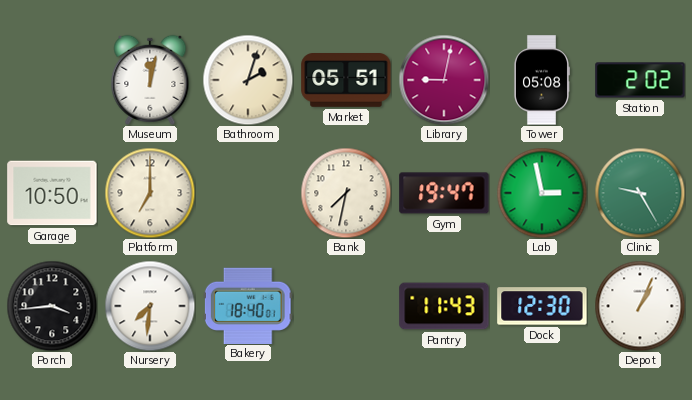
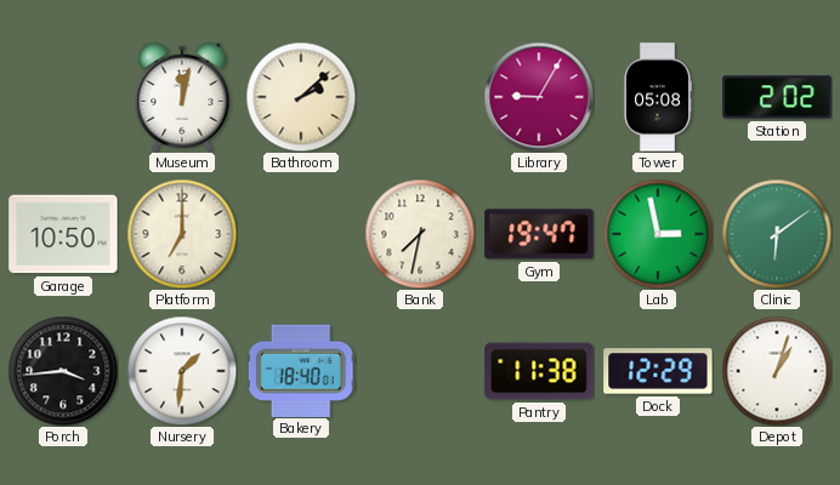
Bathroom: 2:03 -> 2:08 (301, 97)
Market: 05:51 -> none (346, 81)
Library: 9:02 -> 9:05 (539, 97)
Clinic: 9:25 -> 6:09 (777, 234)
Nursery: 7:31 -> 1:31 (182, 371)
Pantry: 11:43 -> 11:38 (539, 371)
Dock: 12:30 -> 12:29 (658, 371)
Depot: 1:04 -> 1:03 (777, 371)
